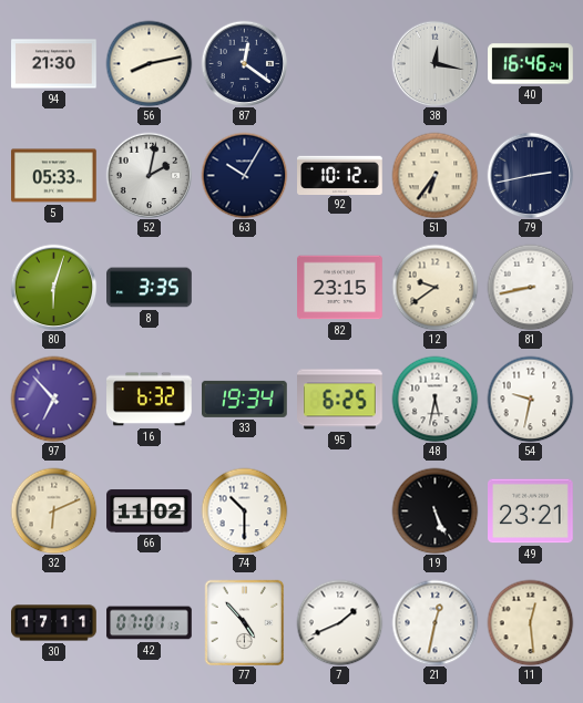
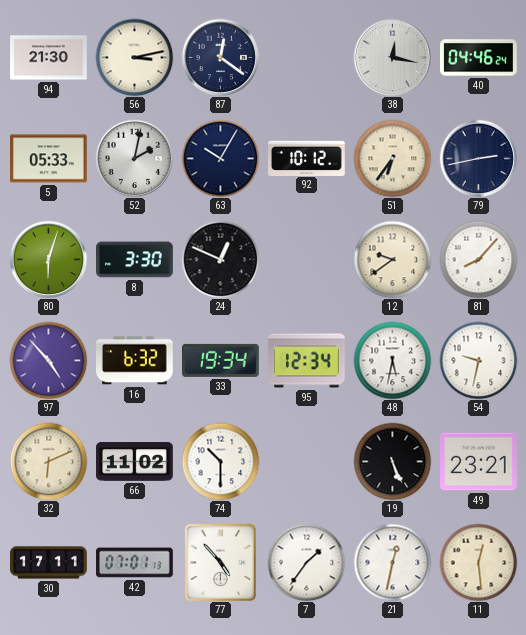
56: 8:13 -> 3:13 (134, 57)
40: 16:46 -> 04:46 (479, 58)
8: 3:35 -> 3:30 (135, 260)
24: none -> 12:49 (220, 259)
82: 23:15 -> none (340, 288)
81: 8:43 -> 8:07 (478, 259)
97: 6:53 -> 4:53 (48, 360)
95: 6:25 -> 12:34 (307, 361)
7: 1:41 -> 1:36 (306, 562)
